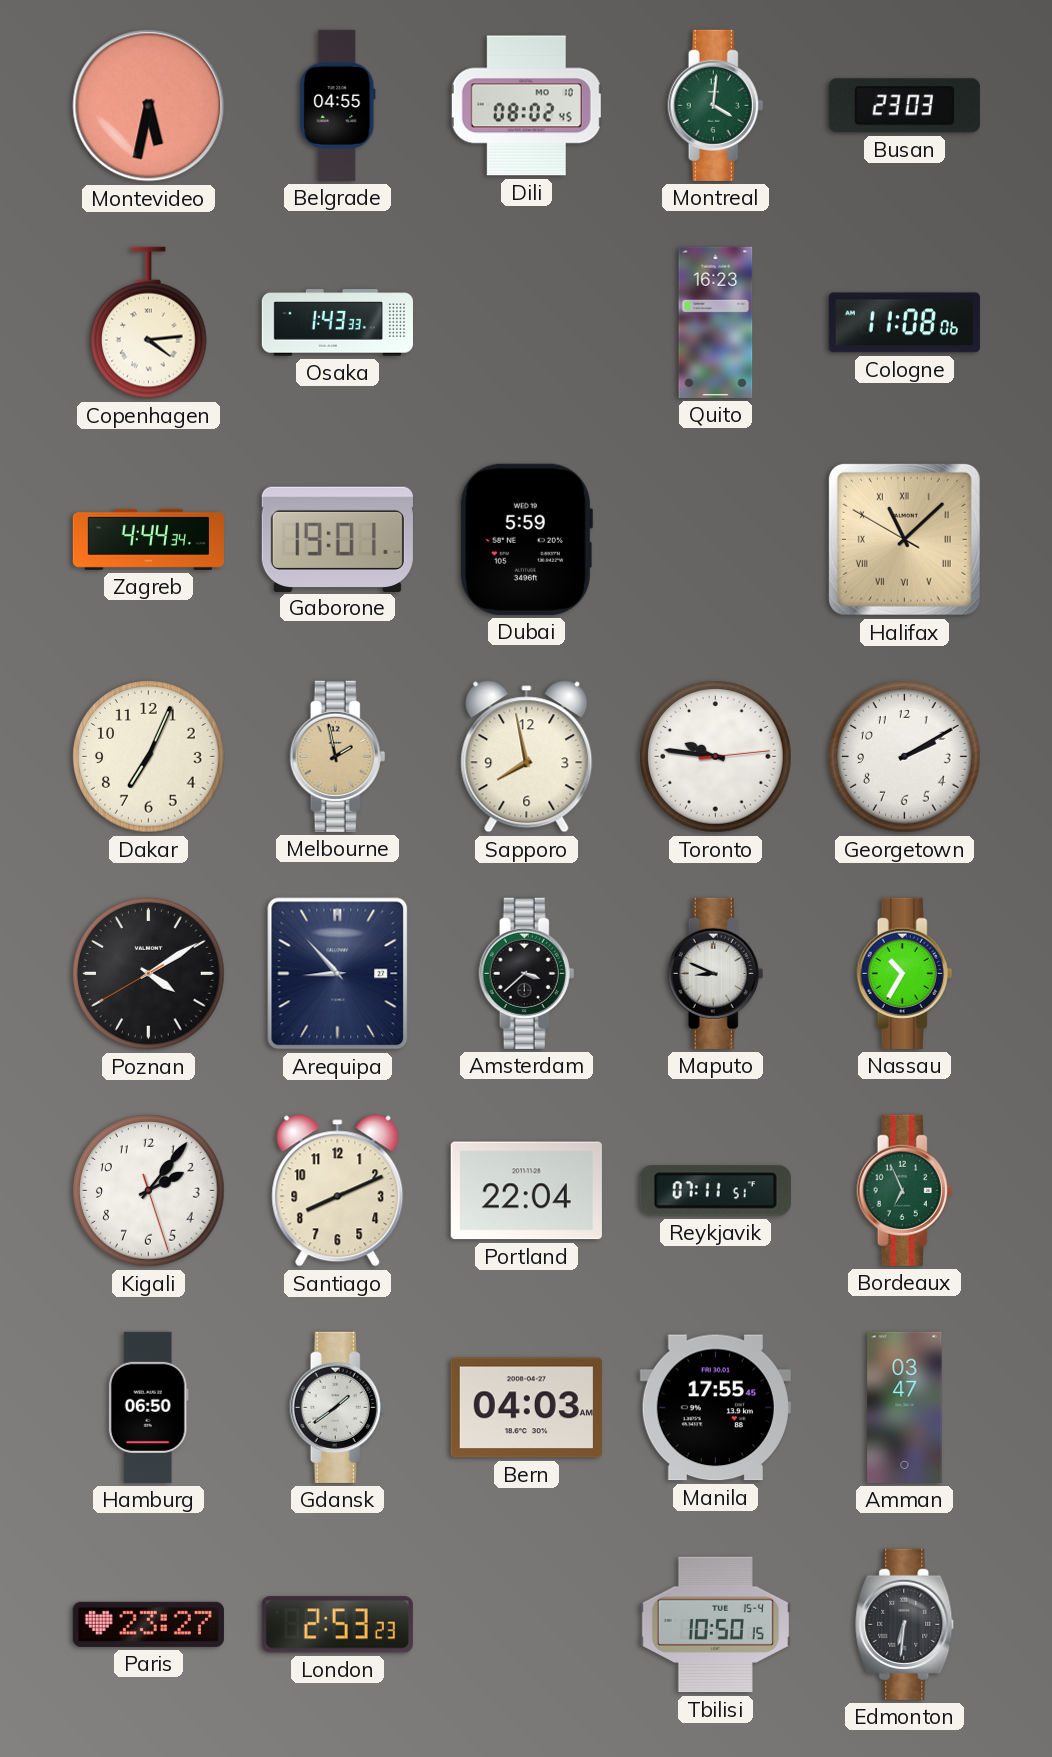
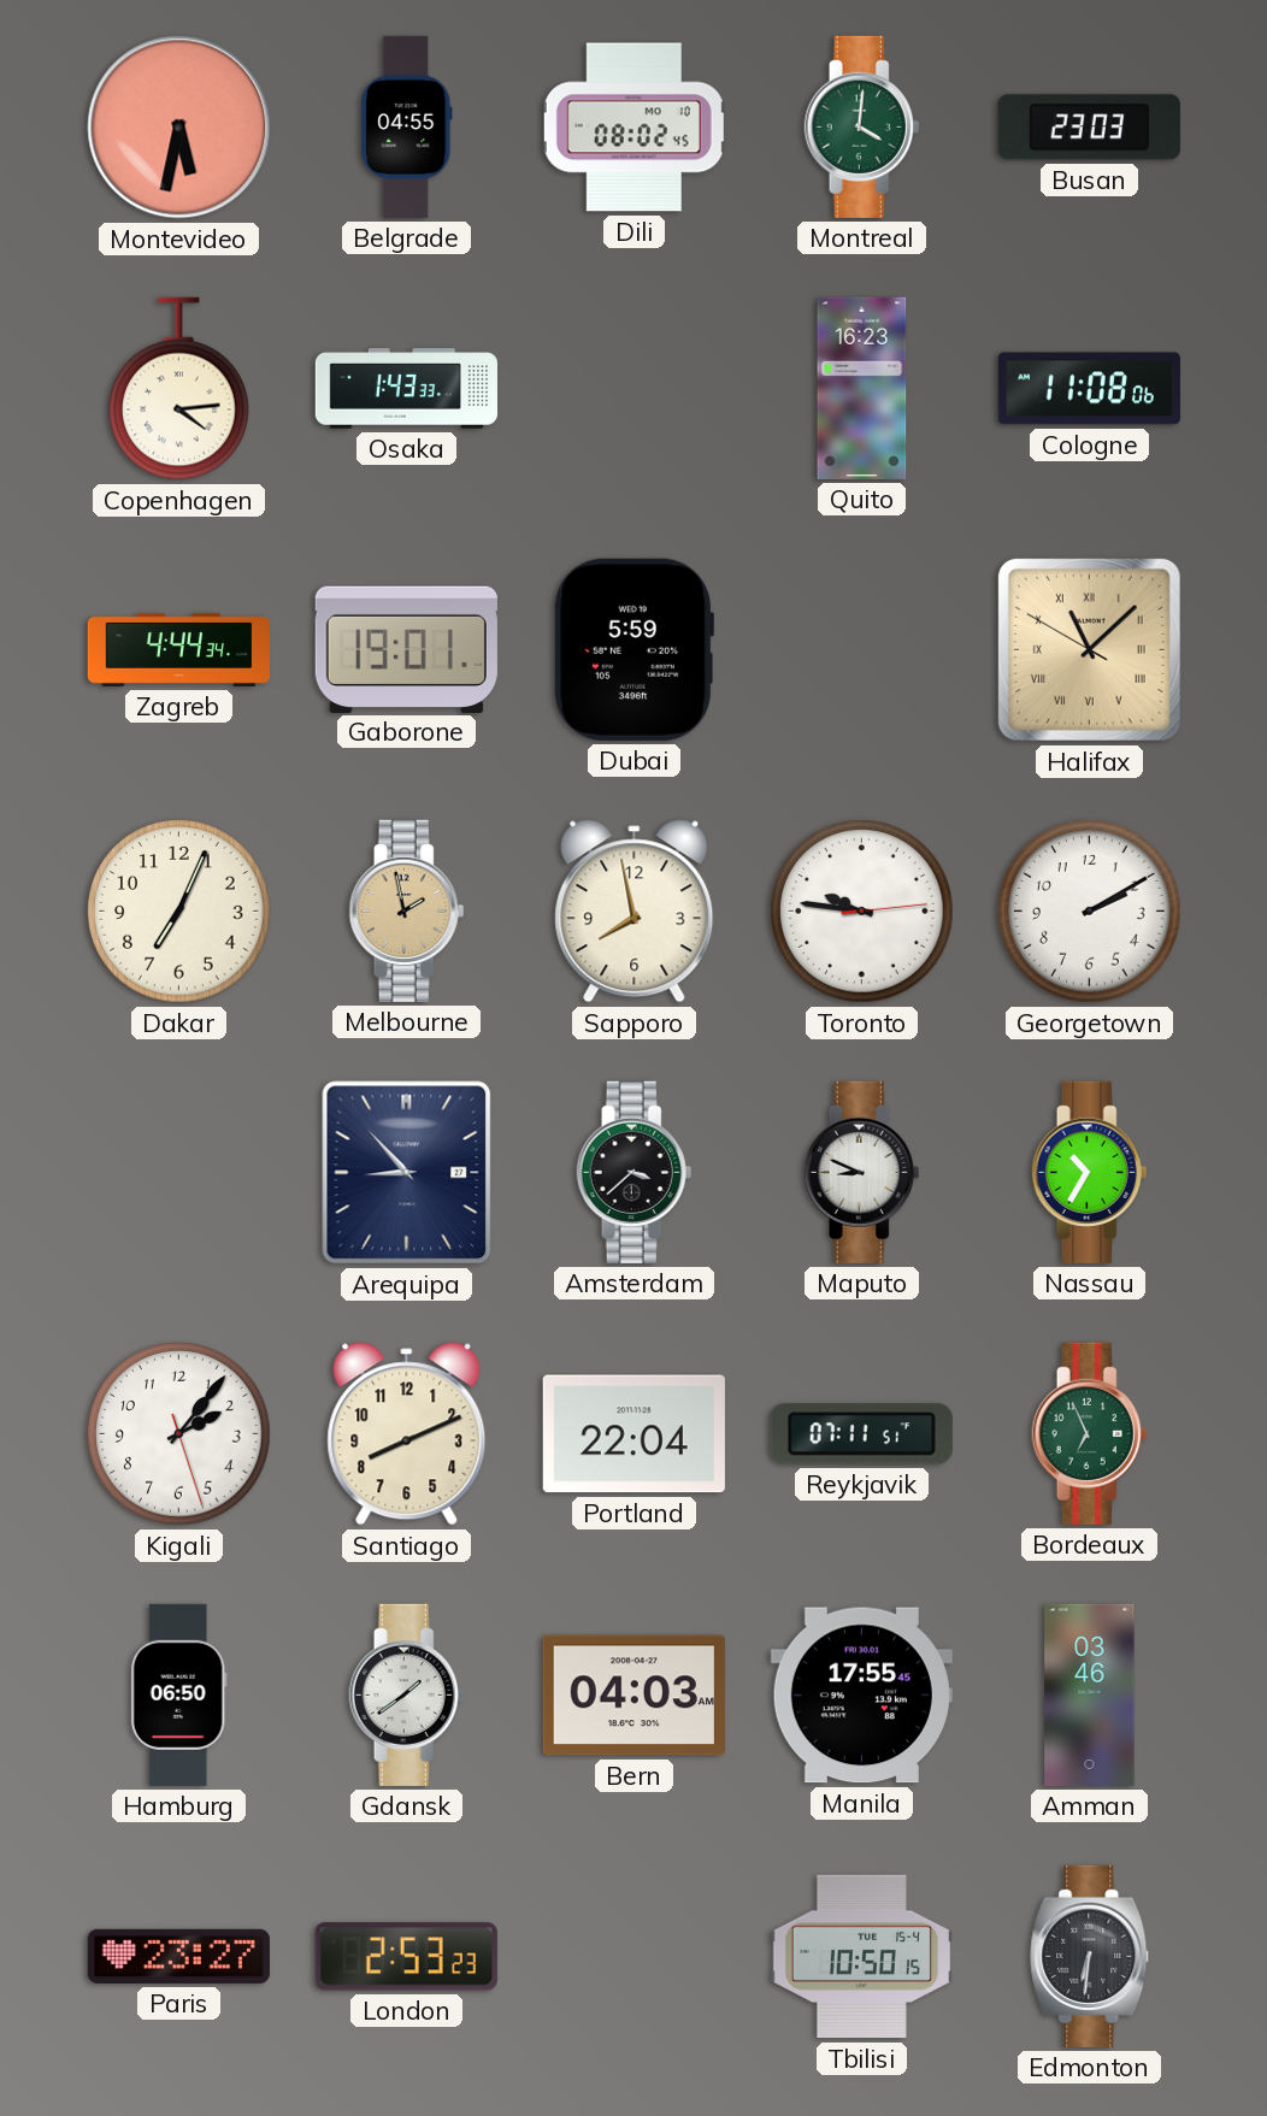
Poznan: 4:09 -> none (149, 974)
Amman: 03:47 -> 03:46 (1090, 1694)
